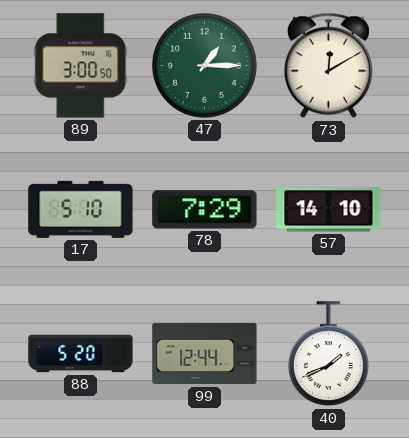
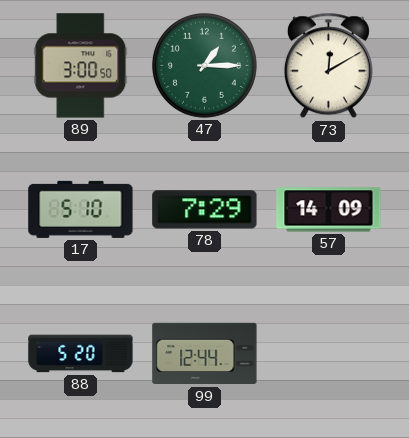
57: 14:10 -> 14:09 (329, 210)
40: 1:41 -> none (328, 354)
